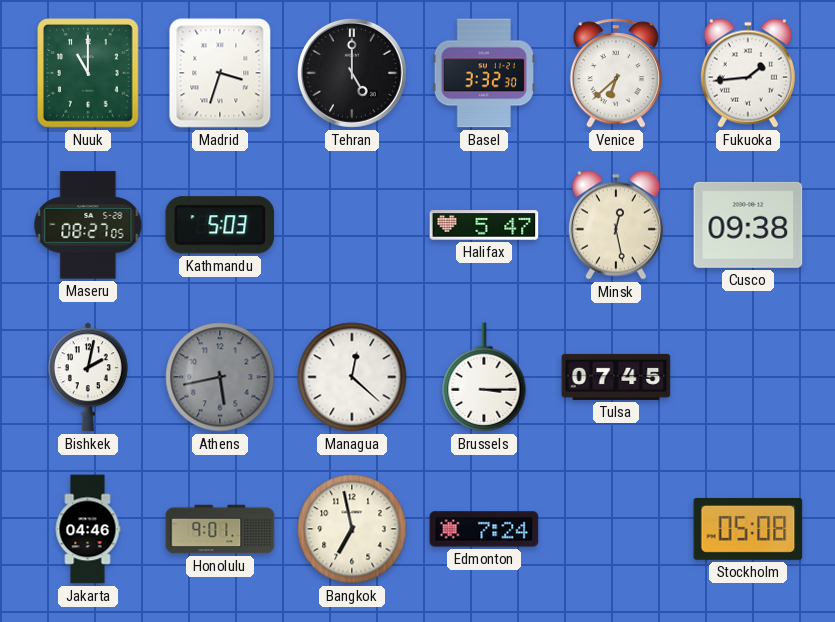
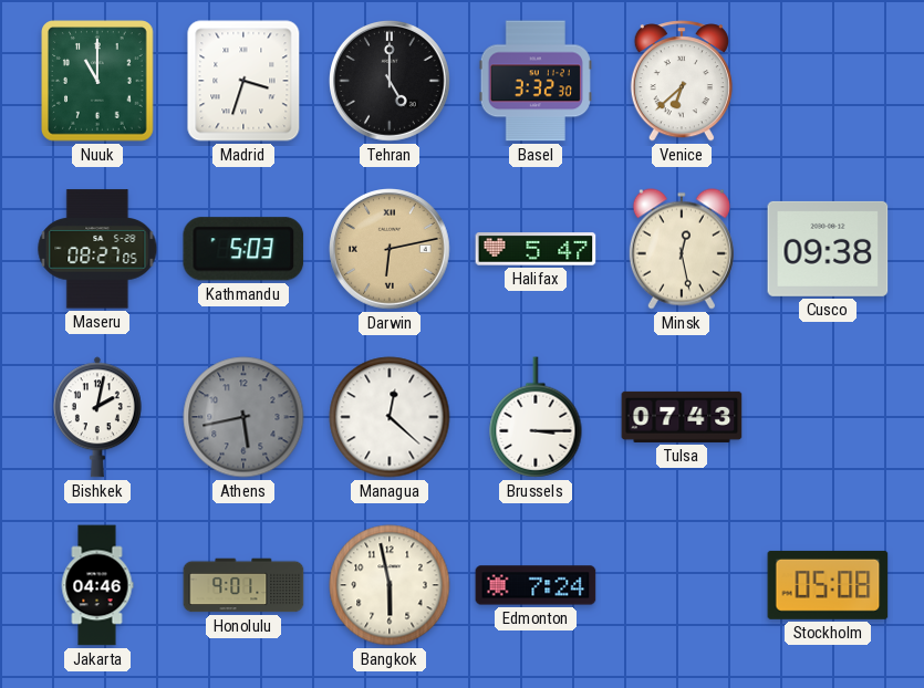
Fukuoka: 1:44 -> none (748, 73)
Darwin: none -> 6:13 (391, 250)
Tulsa: 07:45 -> 07:43 (682, 417)
Bangkok: 6:58 -> 5:58 (390, 585)
